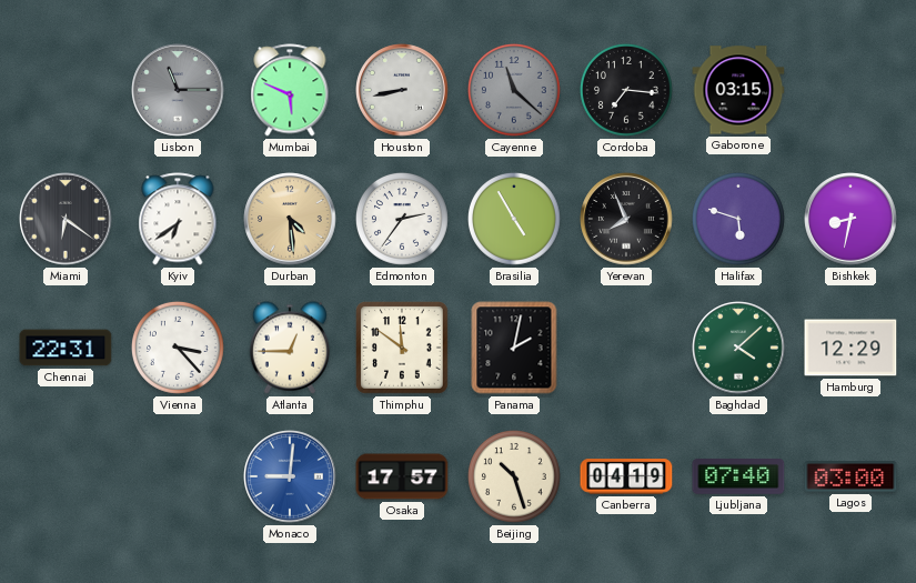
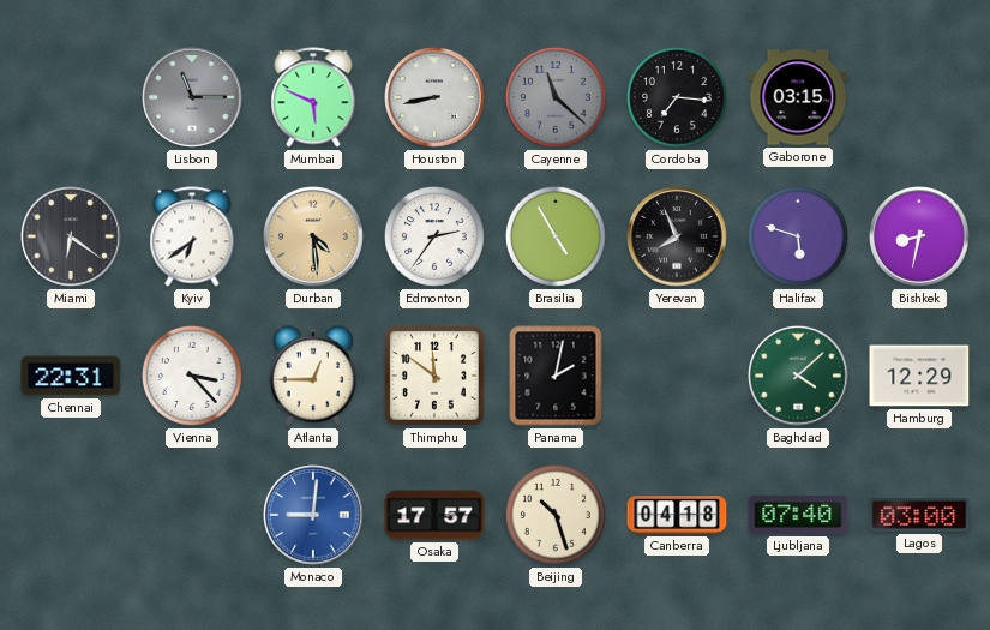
Canberra: 04:19 -> 04:18 (677, 515)
